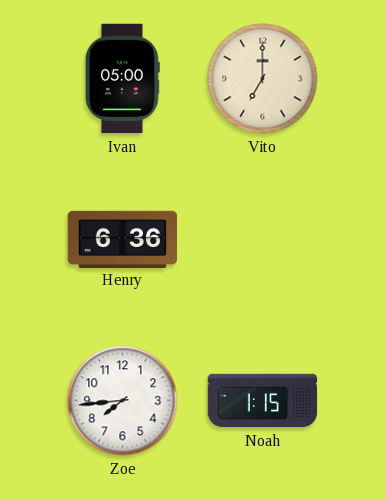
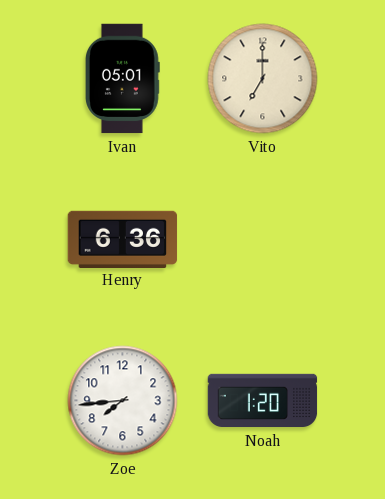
Ivan: 05:00 -> 05:01 (123, 79)
Noah: 1:15 -> 1:20 (263, 401)
